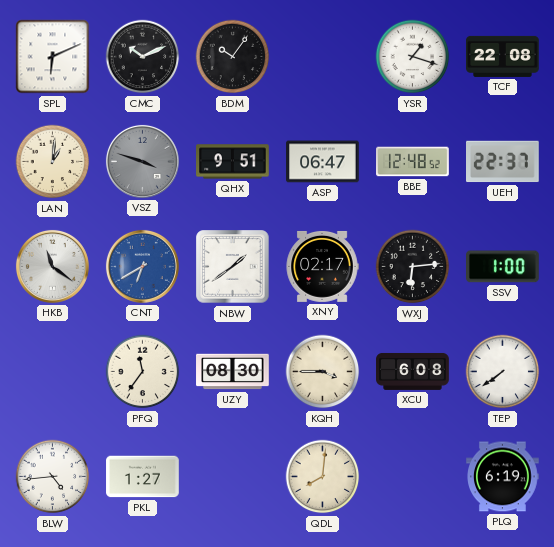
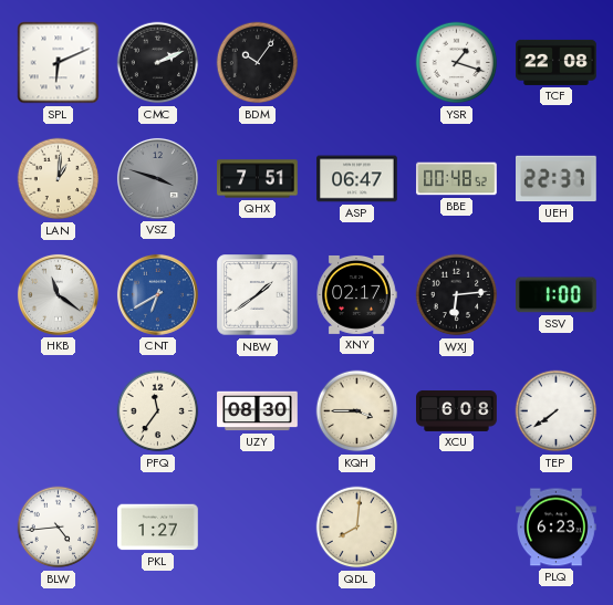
CMC: 10:11 -> 2:11 (158, 63)
QHX: 9:51 -> 7:51 (258, 179)
BBE: 12:48 -> 00:48 (457, 179)
PLQ: 6:19 -> 6:23 (557, 528)
